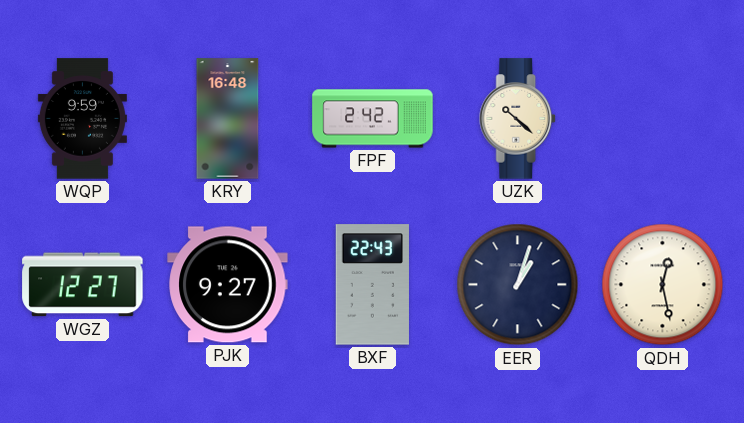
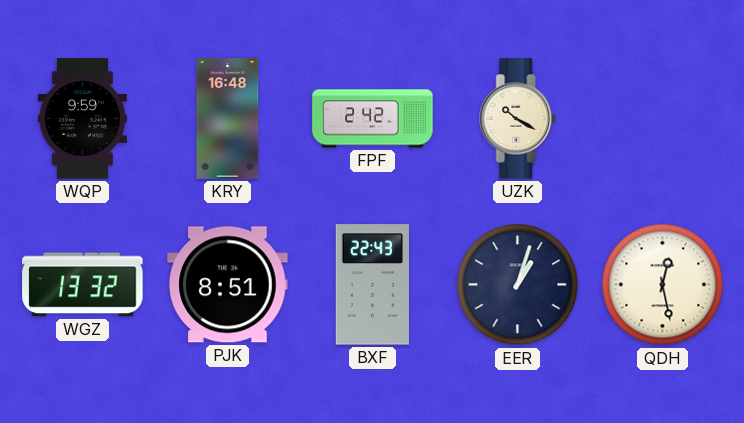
UZK: 10:22 -> 10:20 (518, 119)
WGZ: 12:27 -> 13:32 (83, 285)
PJK: 9:27 -> 8:51 (228, 285)
